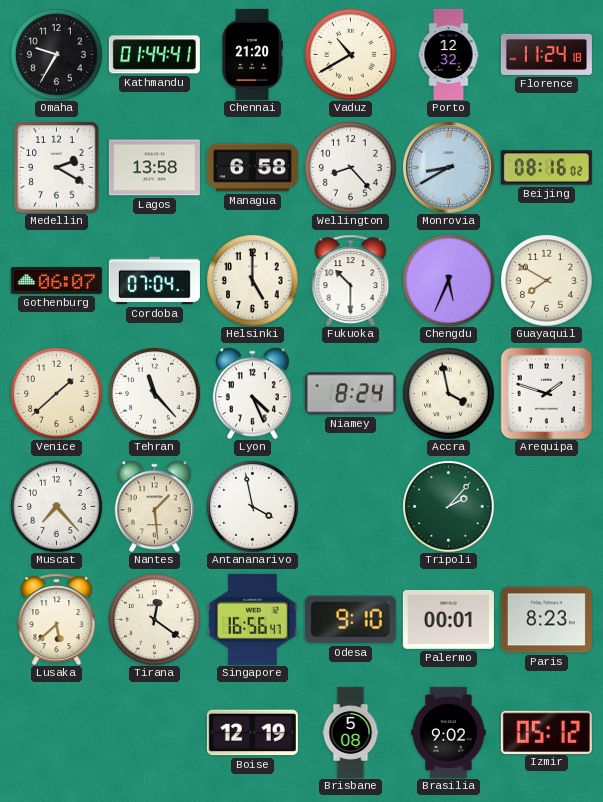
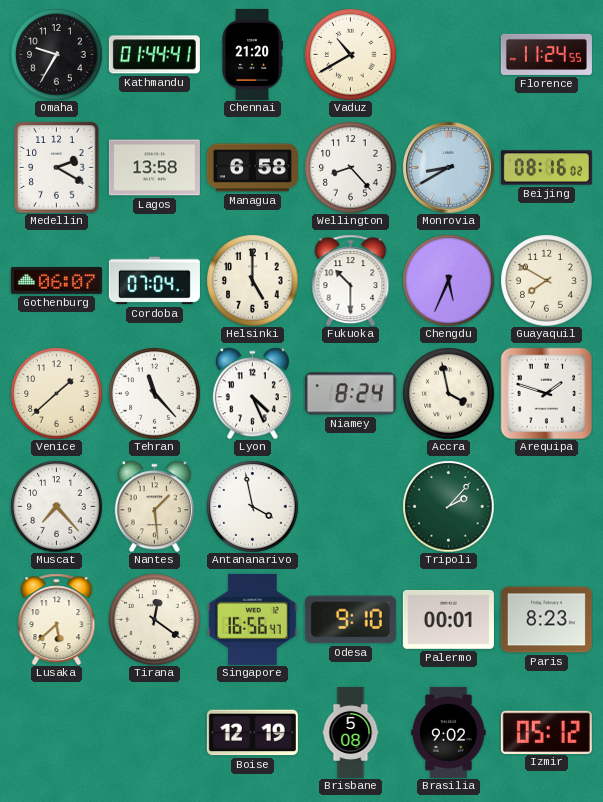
Porto: 12:32 -> none (449, 54)
Florence: 11:24:18 -> 11:24:55 (546, 54)
